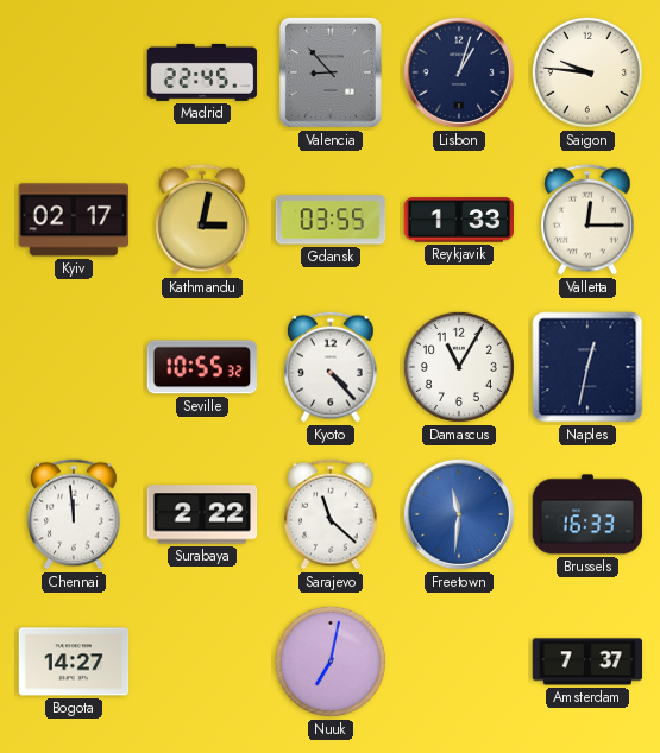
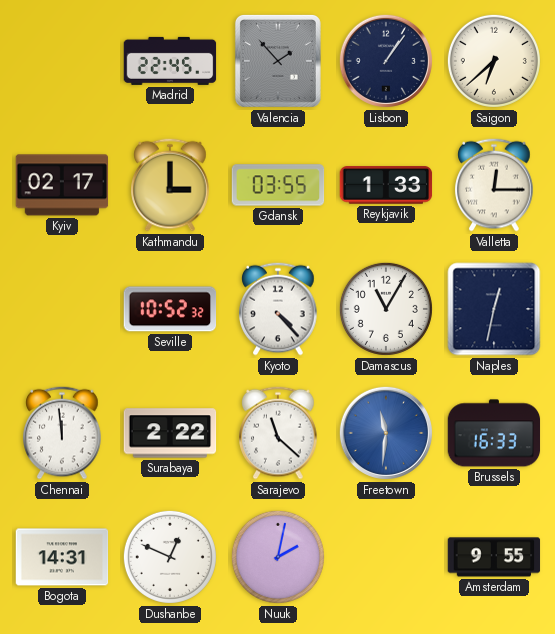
Valencia: 8:53 -> 1:53 (278, 61)
Lisbon: 1:03 -> 1:06 (386, 61)
Saigon: 9:46 -> 6:38 (494, 61)
Kathmandu: 3:02 -> 3:00 (170, 185)
Seville: 10:55 -> 10:52 (170, 309)
Bogota: 14:27 -> 14:31 (62, 557)
Dushanbe: none -> 12:49 (170, 557)
Nuuk: 7:02 -> 2:02 (278, 557)
Amsterdam: 7:37 -> 9:55 (494, 557)
